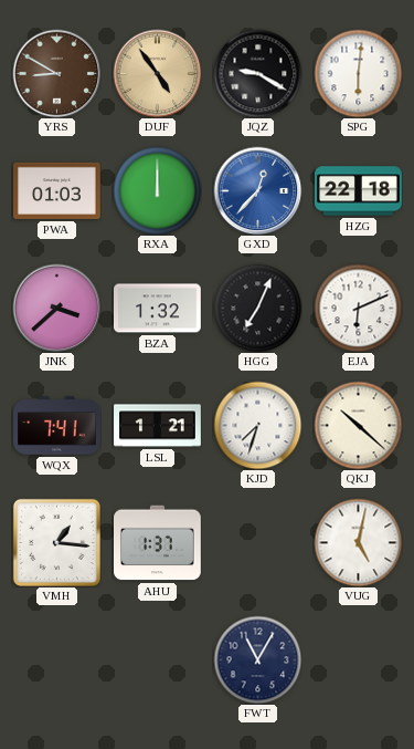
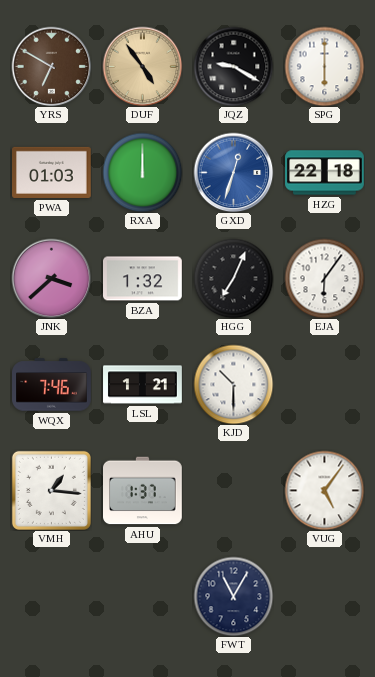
YRS: 8:50 -> 6:50 (51, 66)
SPG: 6:01 -> 6:00 (324, 66)
GXD: 12:37 -> 12:33 (233, 172)
EJA: 6:11 -> 6:06 (324, 278)
WQX: 7:41 -> 7:46 (52, 385)
KJD: 7:33 -> 10:30 (233, 384)
QKJ: 10:22 -> none (358, 425)
VUG: 5:02 -> 5:06 (324, 490)
